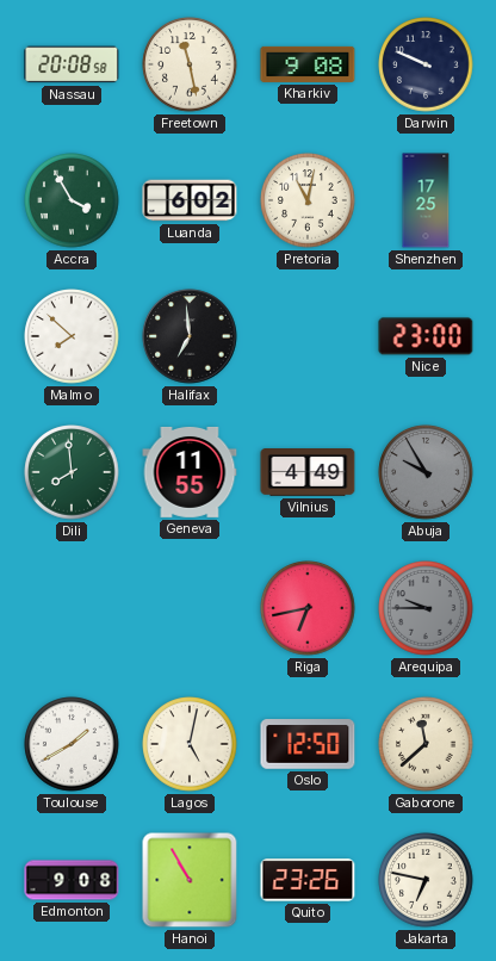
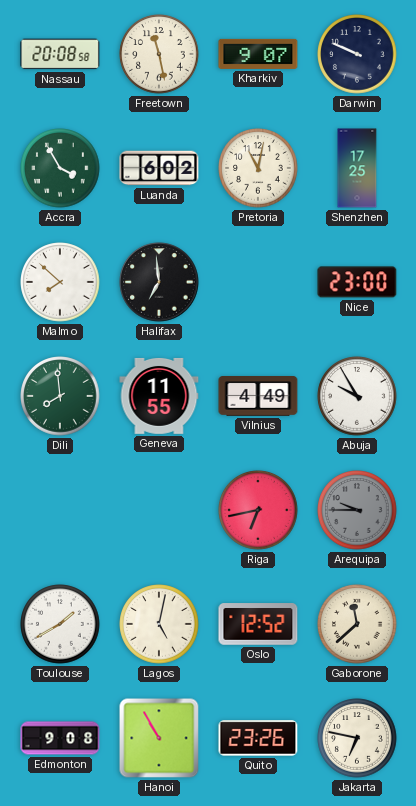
Kharkiv: 9:08 -> 9:07 (258, 54)
Abuja dial: grey -> white (357, 396)
Oslo: 12:50 -> 12:52 (258, 624)
